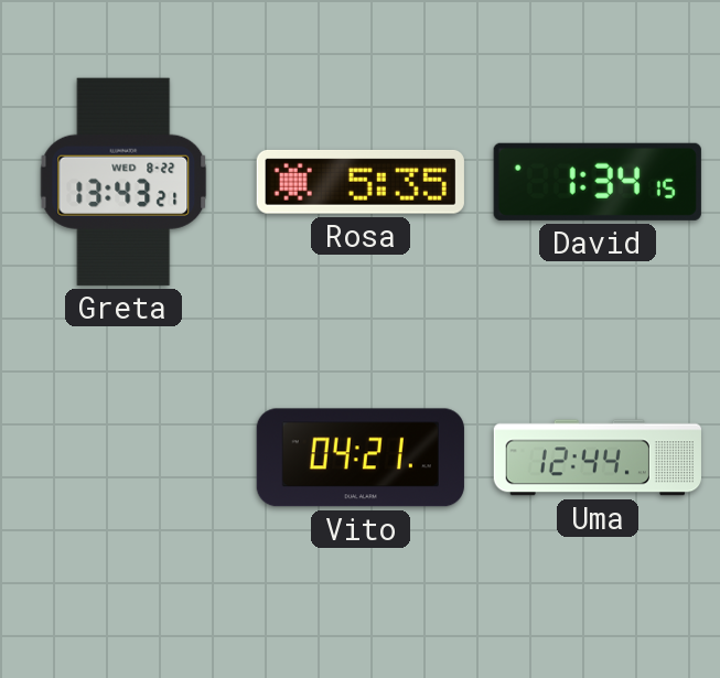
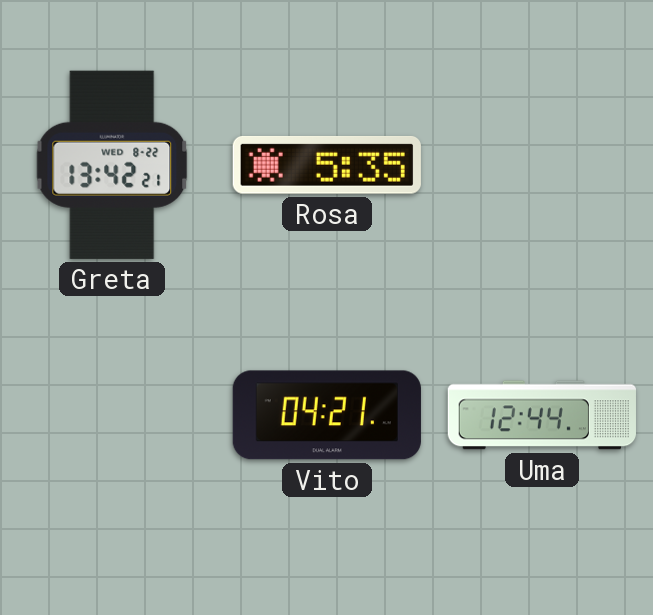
Greta: 13:43 -> 13:42 (112, 165)
David: 1:34 -> none (598, 182)
